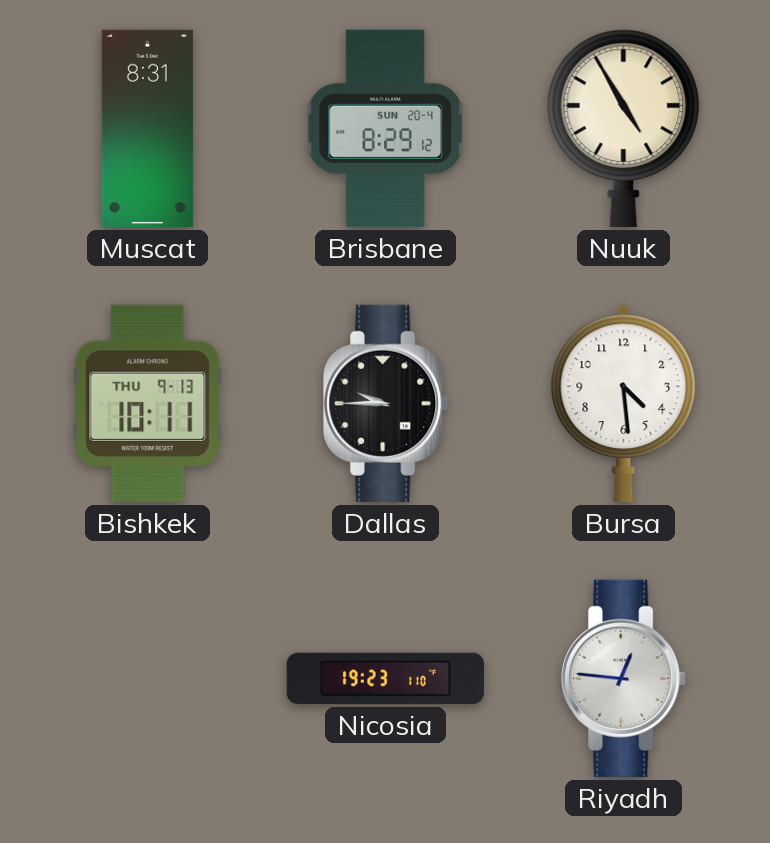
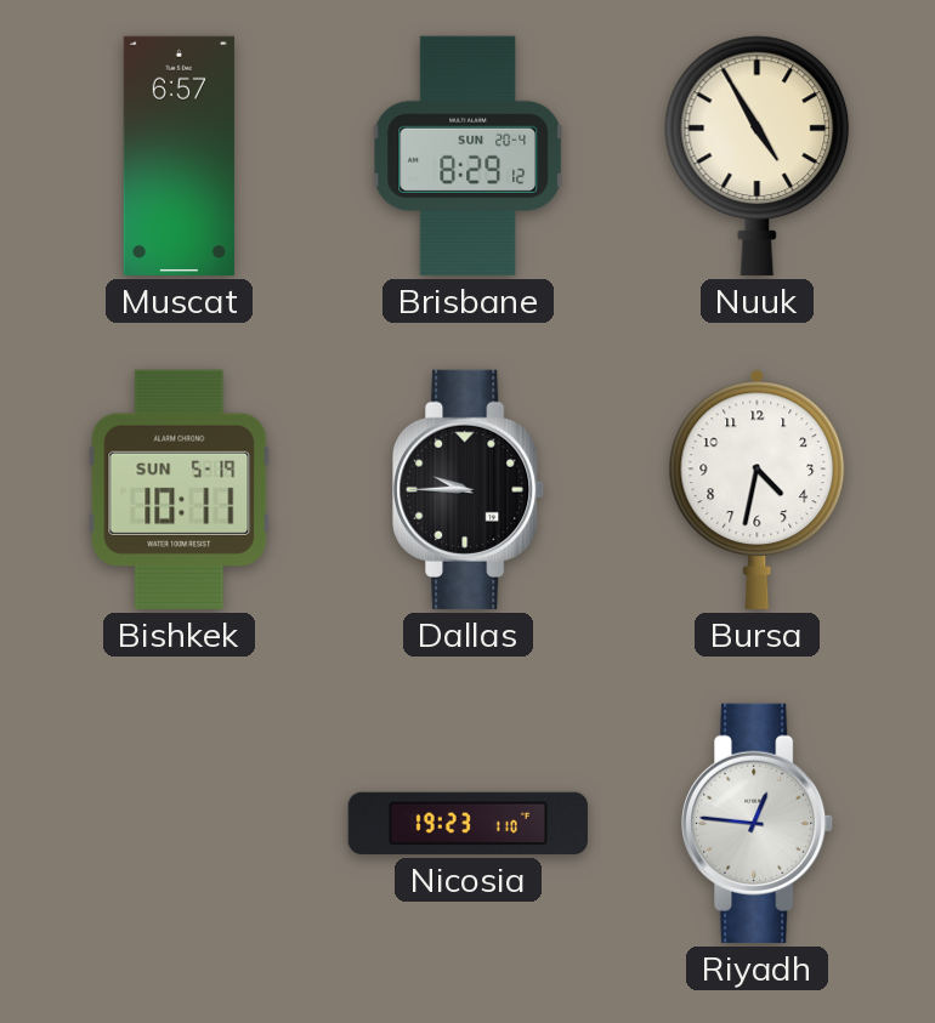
Muscat: 8:31 -> 6:57 (178, 155)
Bishkek date: THU 9-13 -> SUN 5-19 (180, 489)
Bursa: 4:29 -> 4:32 (758, 489)
